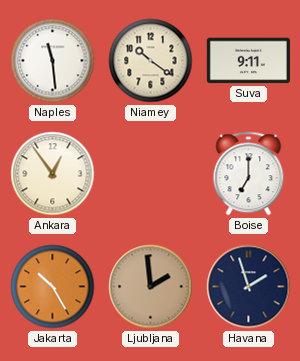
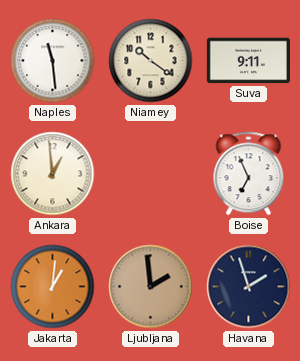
Ankara: 12:54 -> 12:59 (53, 174)
Boise: 7:00 -> 6:56 (249, 174)
Jakarta: 10:25 -> 1:01 (53, 287)
